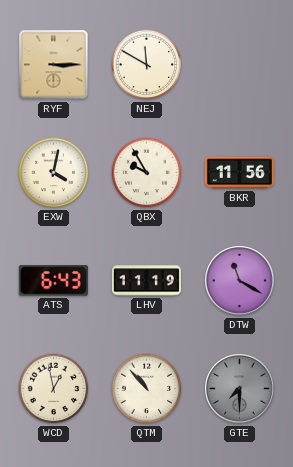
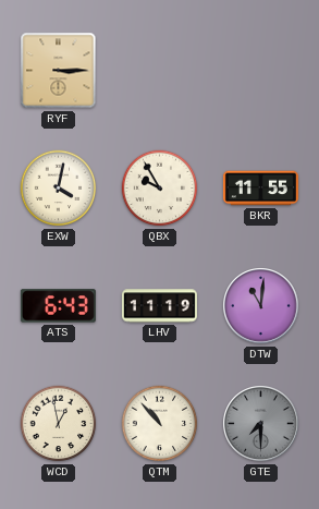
NEJ: 11:50 -> none (147, 65)
BKR: 11:56 -> 11:55 (260, 189)
DTW: 11:20 -> 11:01 (261, 306)
